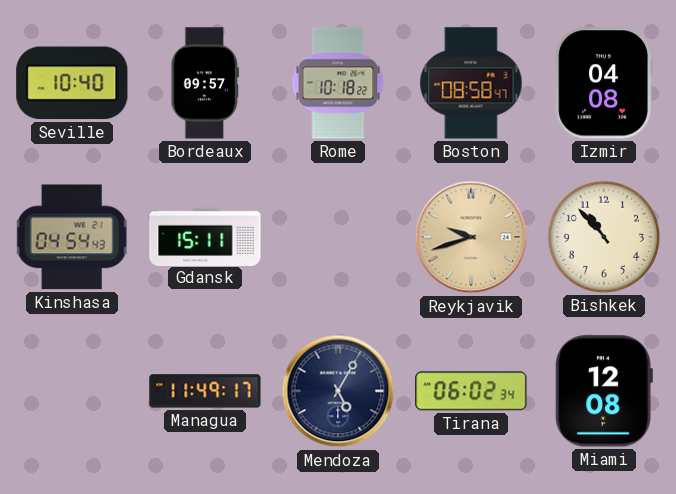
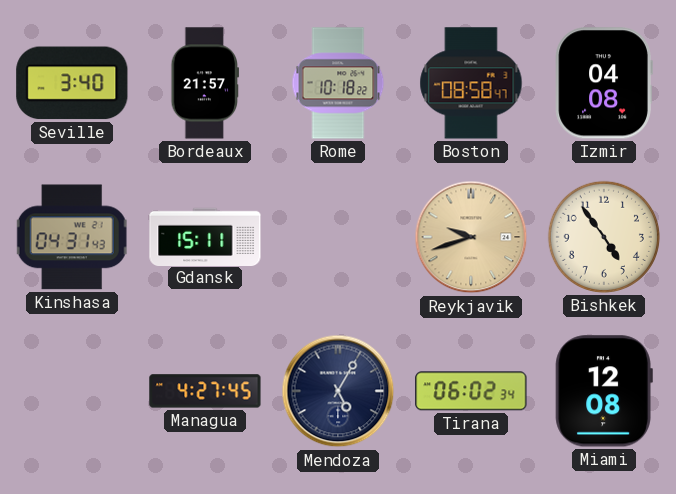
Seville: 10:40 -> 3:40 (72, 83)
Bordeaux: 09:57 -> 21:57 (205, 83)
Kinshasa: 04:54 -> 04:31 (72, 237)
Bishkek: 10:53 -> 4:54 (604, 237)
Managua: 11:49 -> 4:27 (205, 391)
